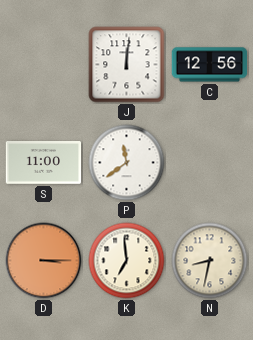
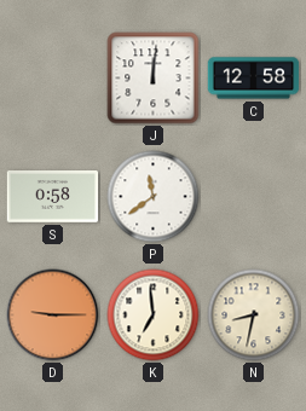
C: 12:56 -> 12:58 (254, 79)
S: 11:00 -> 0:58 (53, 197)
D: 3:15 -> 9:15 (53, 316)
